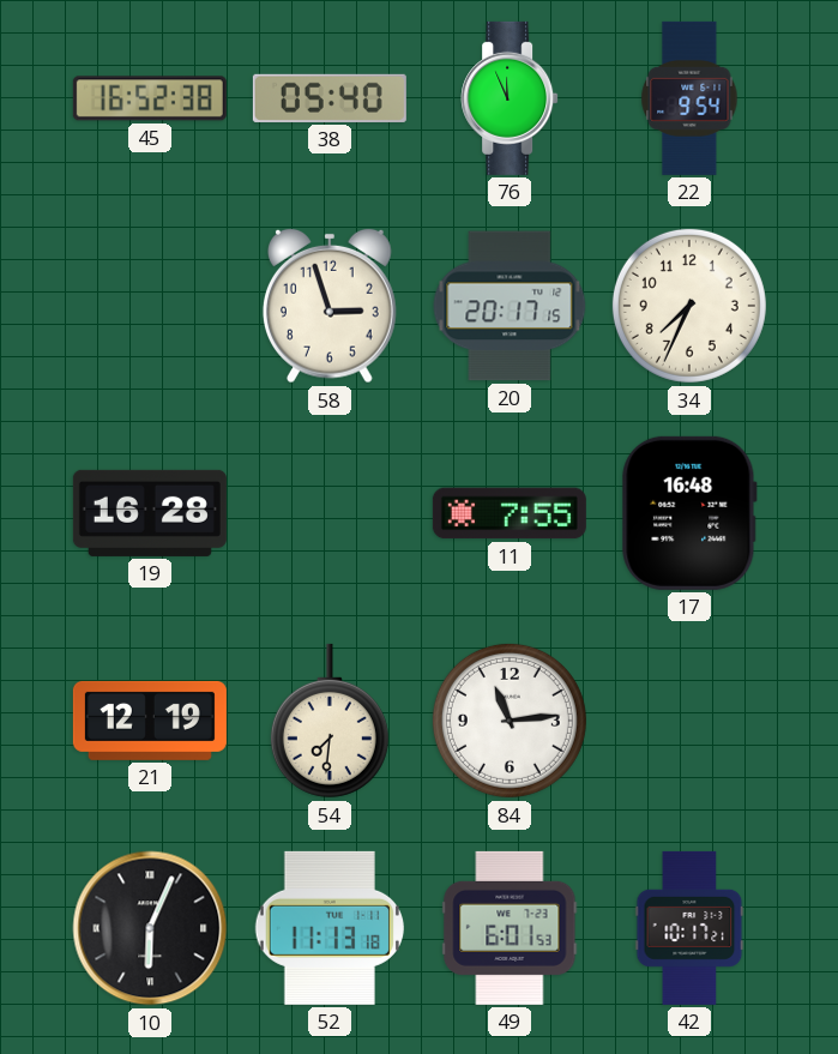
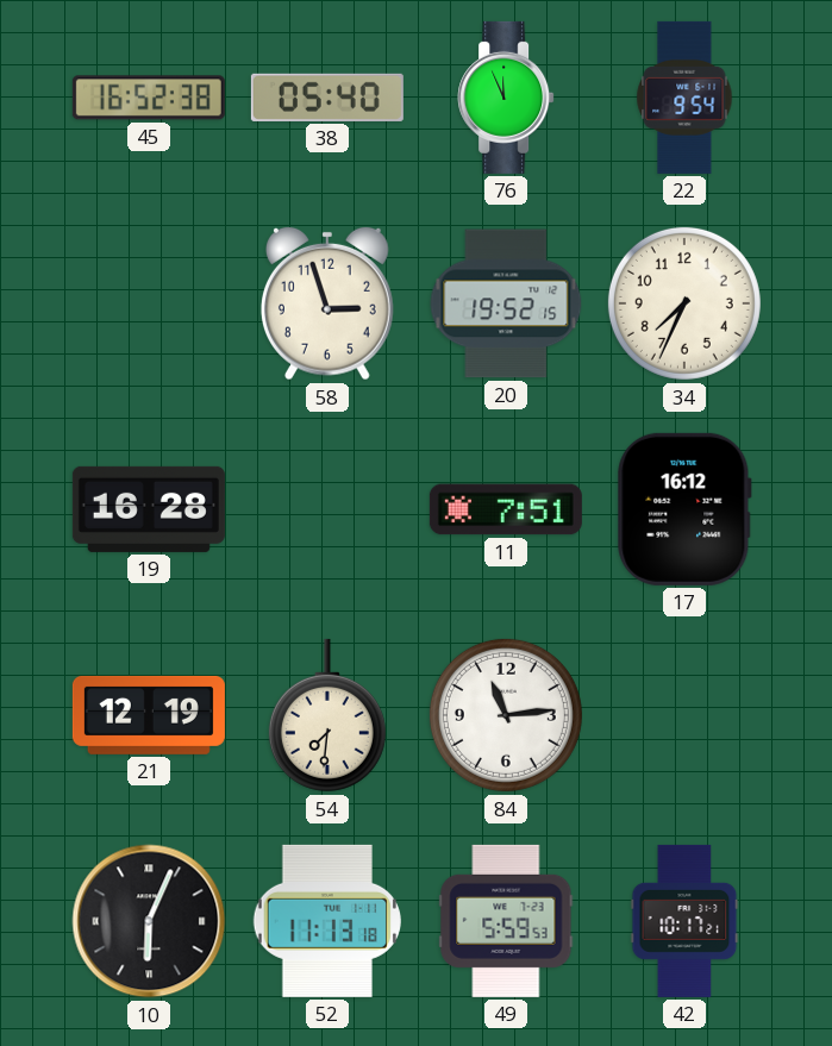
20: 20:17 -> 19:52 (506, 303)
11: 7:55 -> 7:51 (506, 509)
17: 16:48 -> 16:12 (684, 509)
49: 6:01 -> 5:59 (506, 921)
